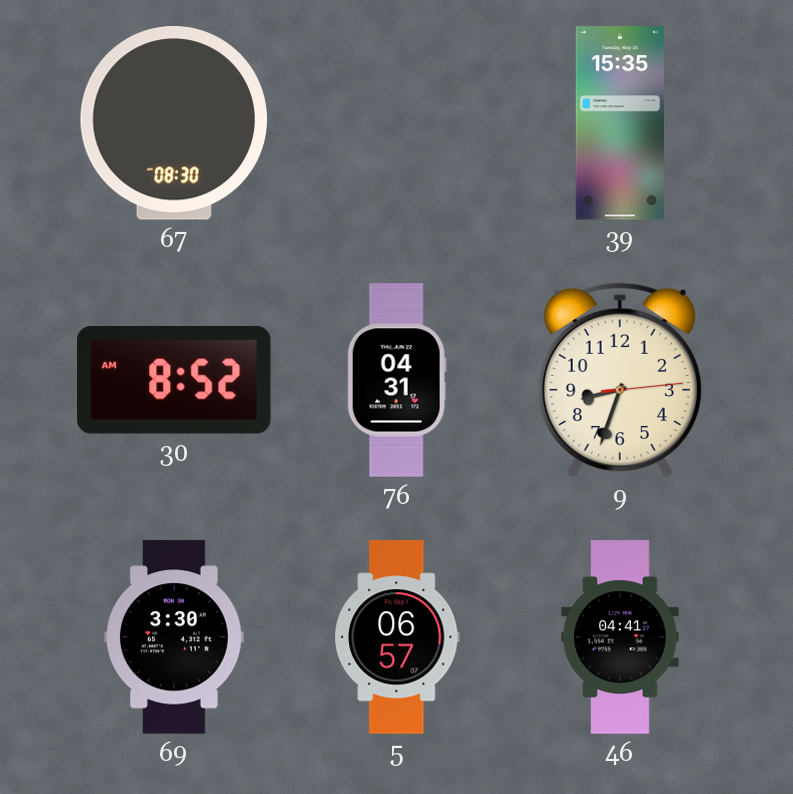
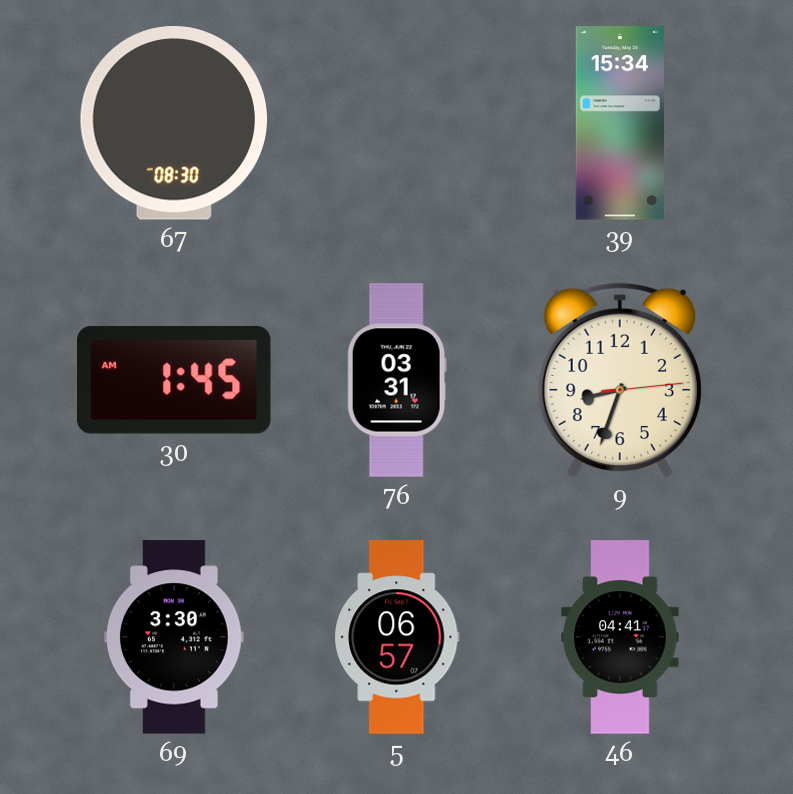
39: 15:35 -> 15:34 (620, 123)
30: 8:52 -> 1:45 (175, 381)
76: 04:31 -> 03:31 (397, 380)
